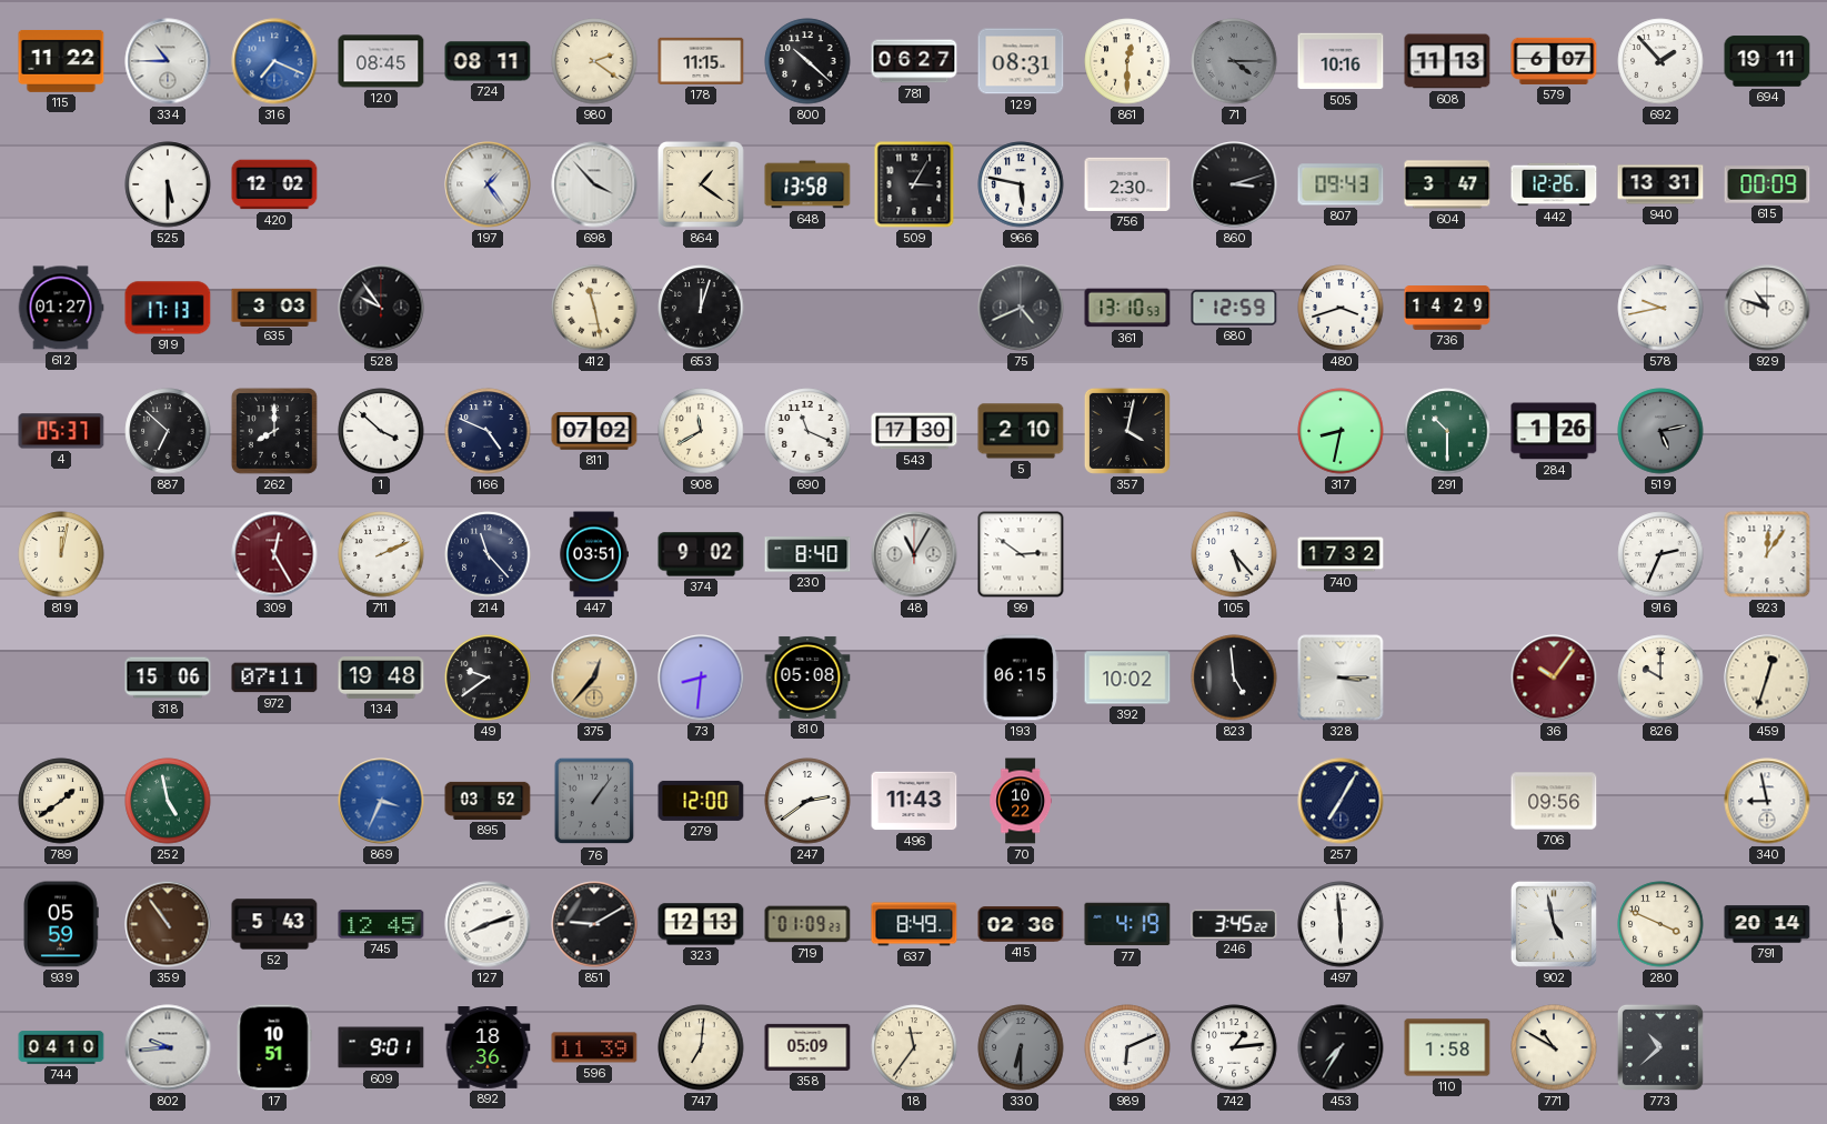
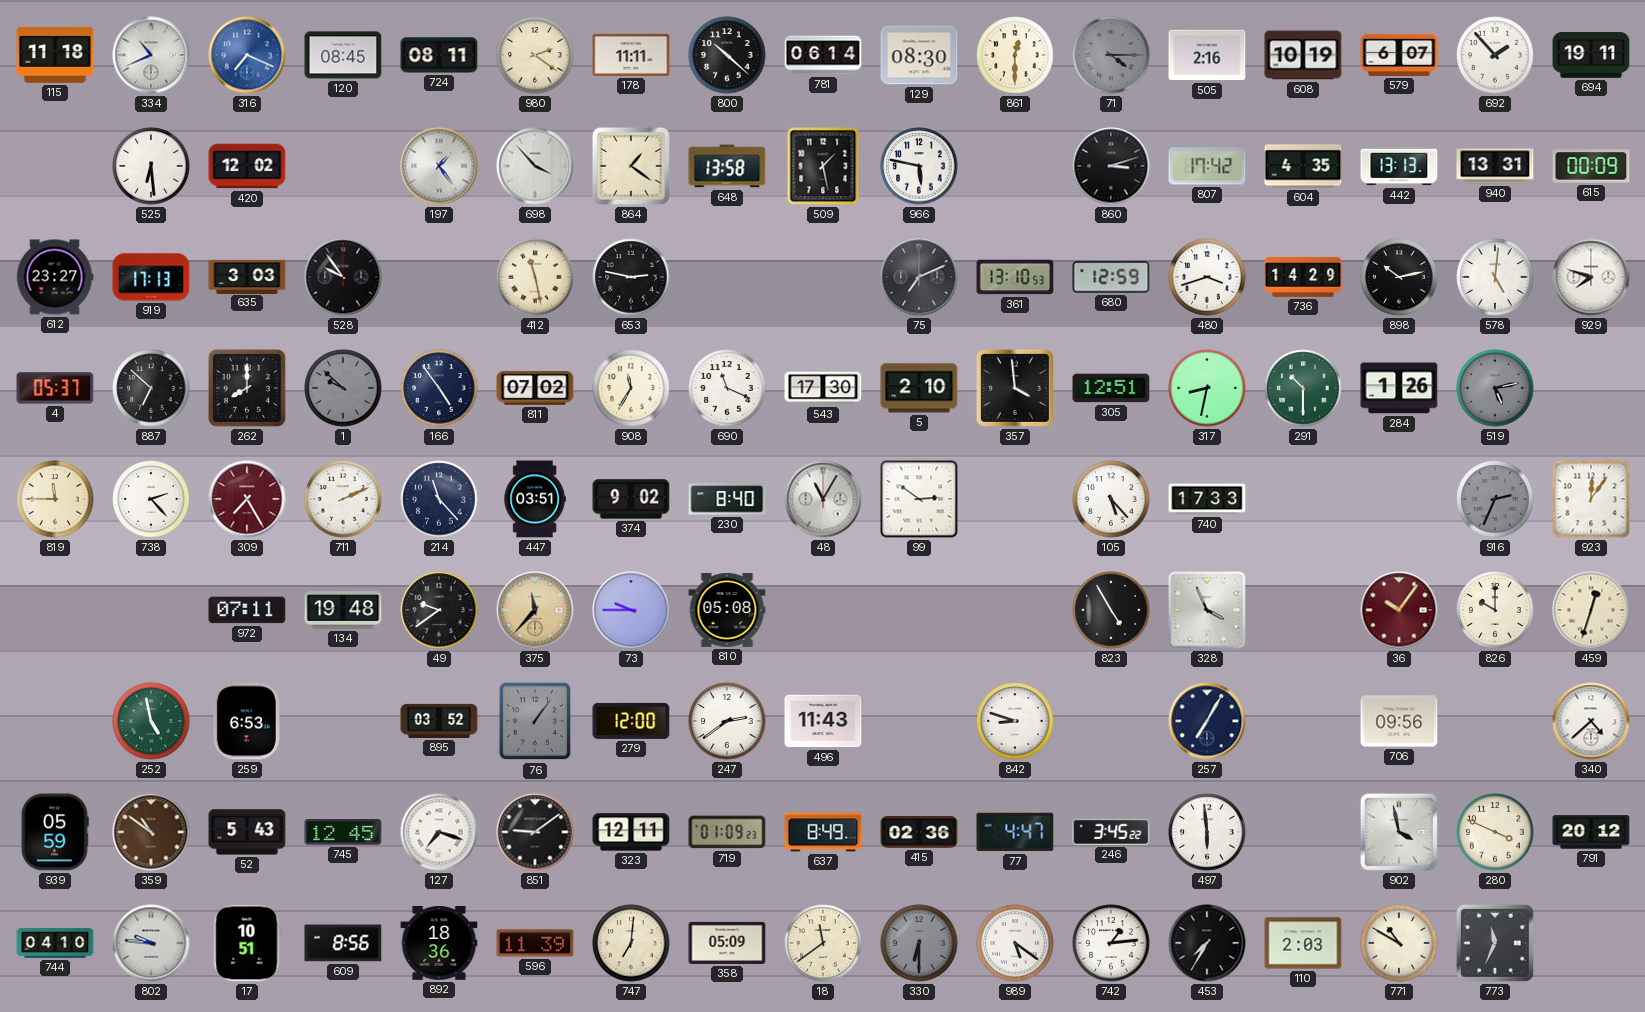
115: 11:22 -> 11:18 (55, 55)
334: 10:45 -> 10:41 (151, 55)
178: 11:15 -> 11:11 (631, 55)
781: 06:27 -> 06:14 (823, 55)
129: 08:31 -> 08:30 (919, 55)
505: 10:16 -> 2:16 (1207, 55)
608: 11:13 -> 10:19 (1303, 55)
525: 5:30 -> 6:29 (151, 166)
509: 3:05 -> 1:28 (823, 166)
756: 2:30 -> none (1127, 184)
807: 09:43 -> 17:42 (1207, 166)
604: 3:47 -> 4:35 (1303, 166)
442: 12:26 -> 13:13 (1399, 166)
612: 01:27 -> 23:27 (55, 277)
653: 12:03 -> 2:47 (631, 277)
75: 4:41 -> 7:11 (919, 277)
898: none -> 10:13 (1399, 277)
578: 9:43 -> 5:01 (1495, 277)
929: 10:48 -> 7:48 (1591, 277)
1: 3:52 -> 9:52 (343, 388)
1 dial: white -> grey (343, 388)
166: 4:49 -> 4:54 (439, 388)
908: 11:40 -> 11:35 (631, 388)
357: 4:02 -> 3:59 (1015, 388)
305: none -> 12:51 (1111, 388)
819: 12:02 -> 11:45 (55, 499)
738: none -> 2:23 (151, 499)
309: 12:25 -> 7:25 (247, 499)
740: 17:32 -> 17:33 (1207, 499)
916 dial: white -> grey (1495, 499)
318: 15:06 -> none (168, 678)
375: 12:37 -> 11:37 (535, 610)
73: 8:31 -> 9:45 (631, 610)
193: 06:15 -> none (1020, 678)
392: 10:02 -> none (1127, 678)
823: 4:59 -> 4:55 (1111, 610)
328: 3:15 -> 3:56 (1207, 610)
789: 1:39 -> none (61, 801)
259: none -> 6:53 (247, 721)
869: 3:34 -> none (381, 801)
70: 10:22 -> none (1020, 801)
842: none -> 8:48 (1015, 721)
340: 8:58 -> 4:38 (1591, 721)
359: 10:54 -> 10:51 (151, 832)
127: 8:12 -> 7:18 (439, 832)
851: 9:10 -> 9:09 (535, 832)
323: 12:13 -> 12:11 (631, 832)
77: 4:19 -> 4:47 (1015, 832)
902: 4:58 -> 3:58 (1399, 832)
791: 20:14 -> 20:12 (1591, 832)
802: 9:44 -> 9:46 (151, 943)
609: 9:01 -> 8:56 (343, 943)
18: 11:36 -> 11:39 (823, 943)
989: 6:11 -> 5:21 (1015, 943)
110: 1:58 -> 2:03 (1303, 943)
773: 10:38 -> 11:34 (1495, 943)
